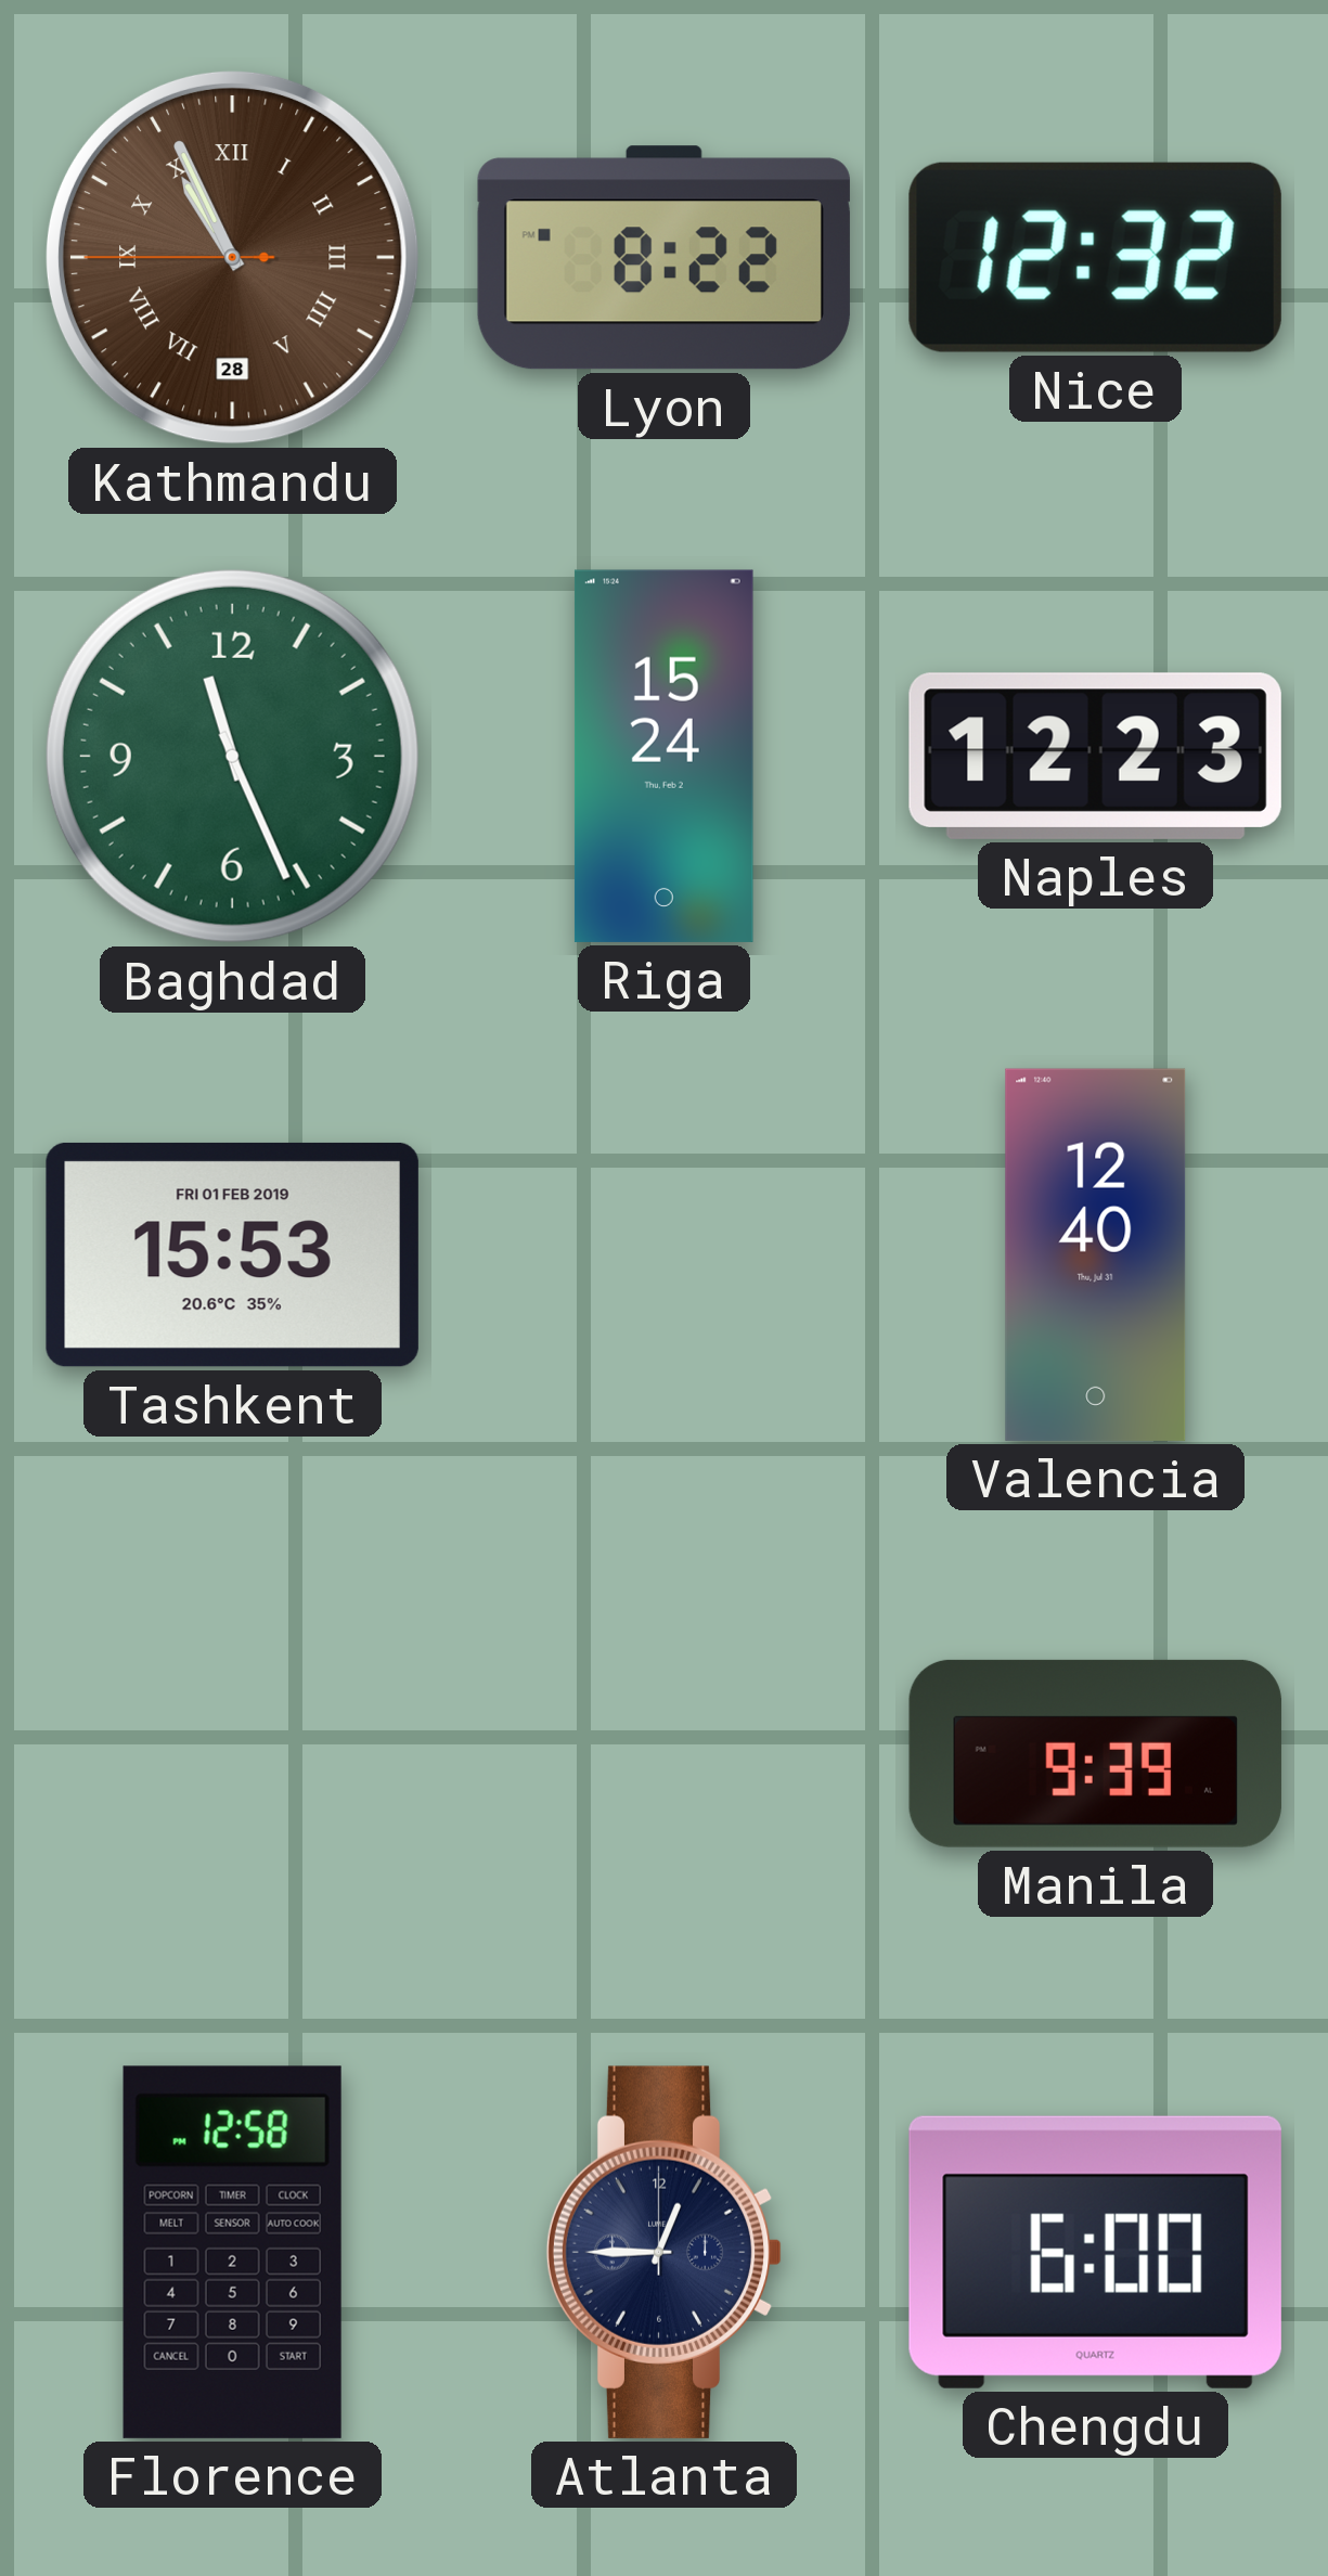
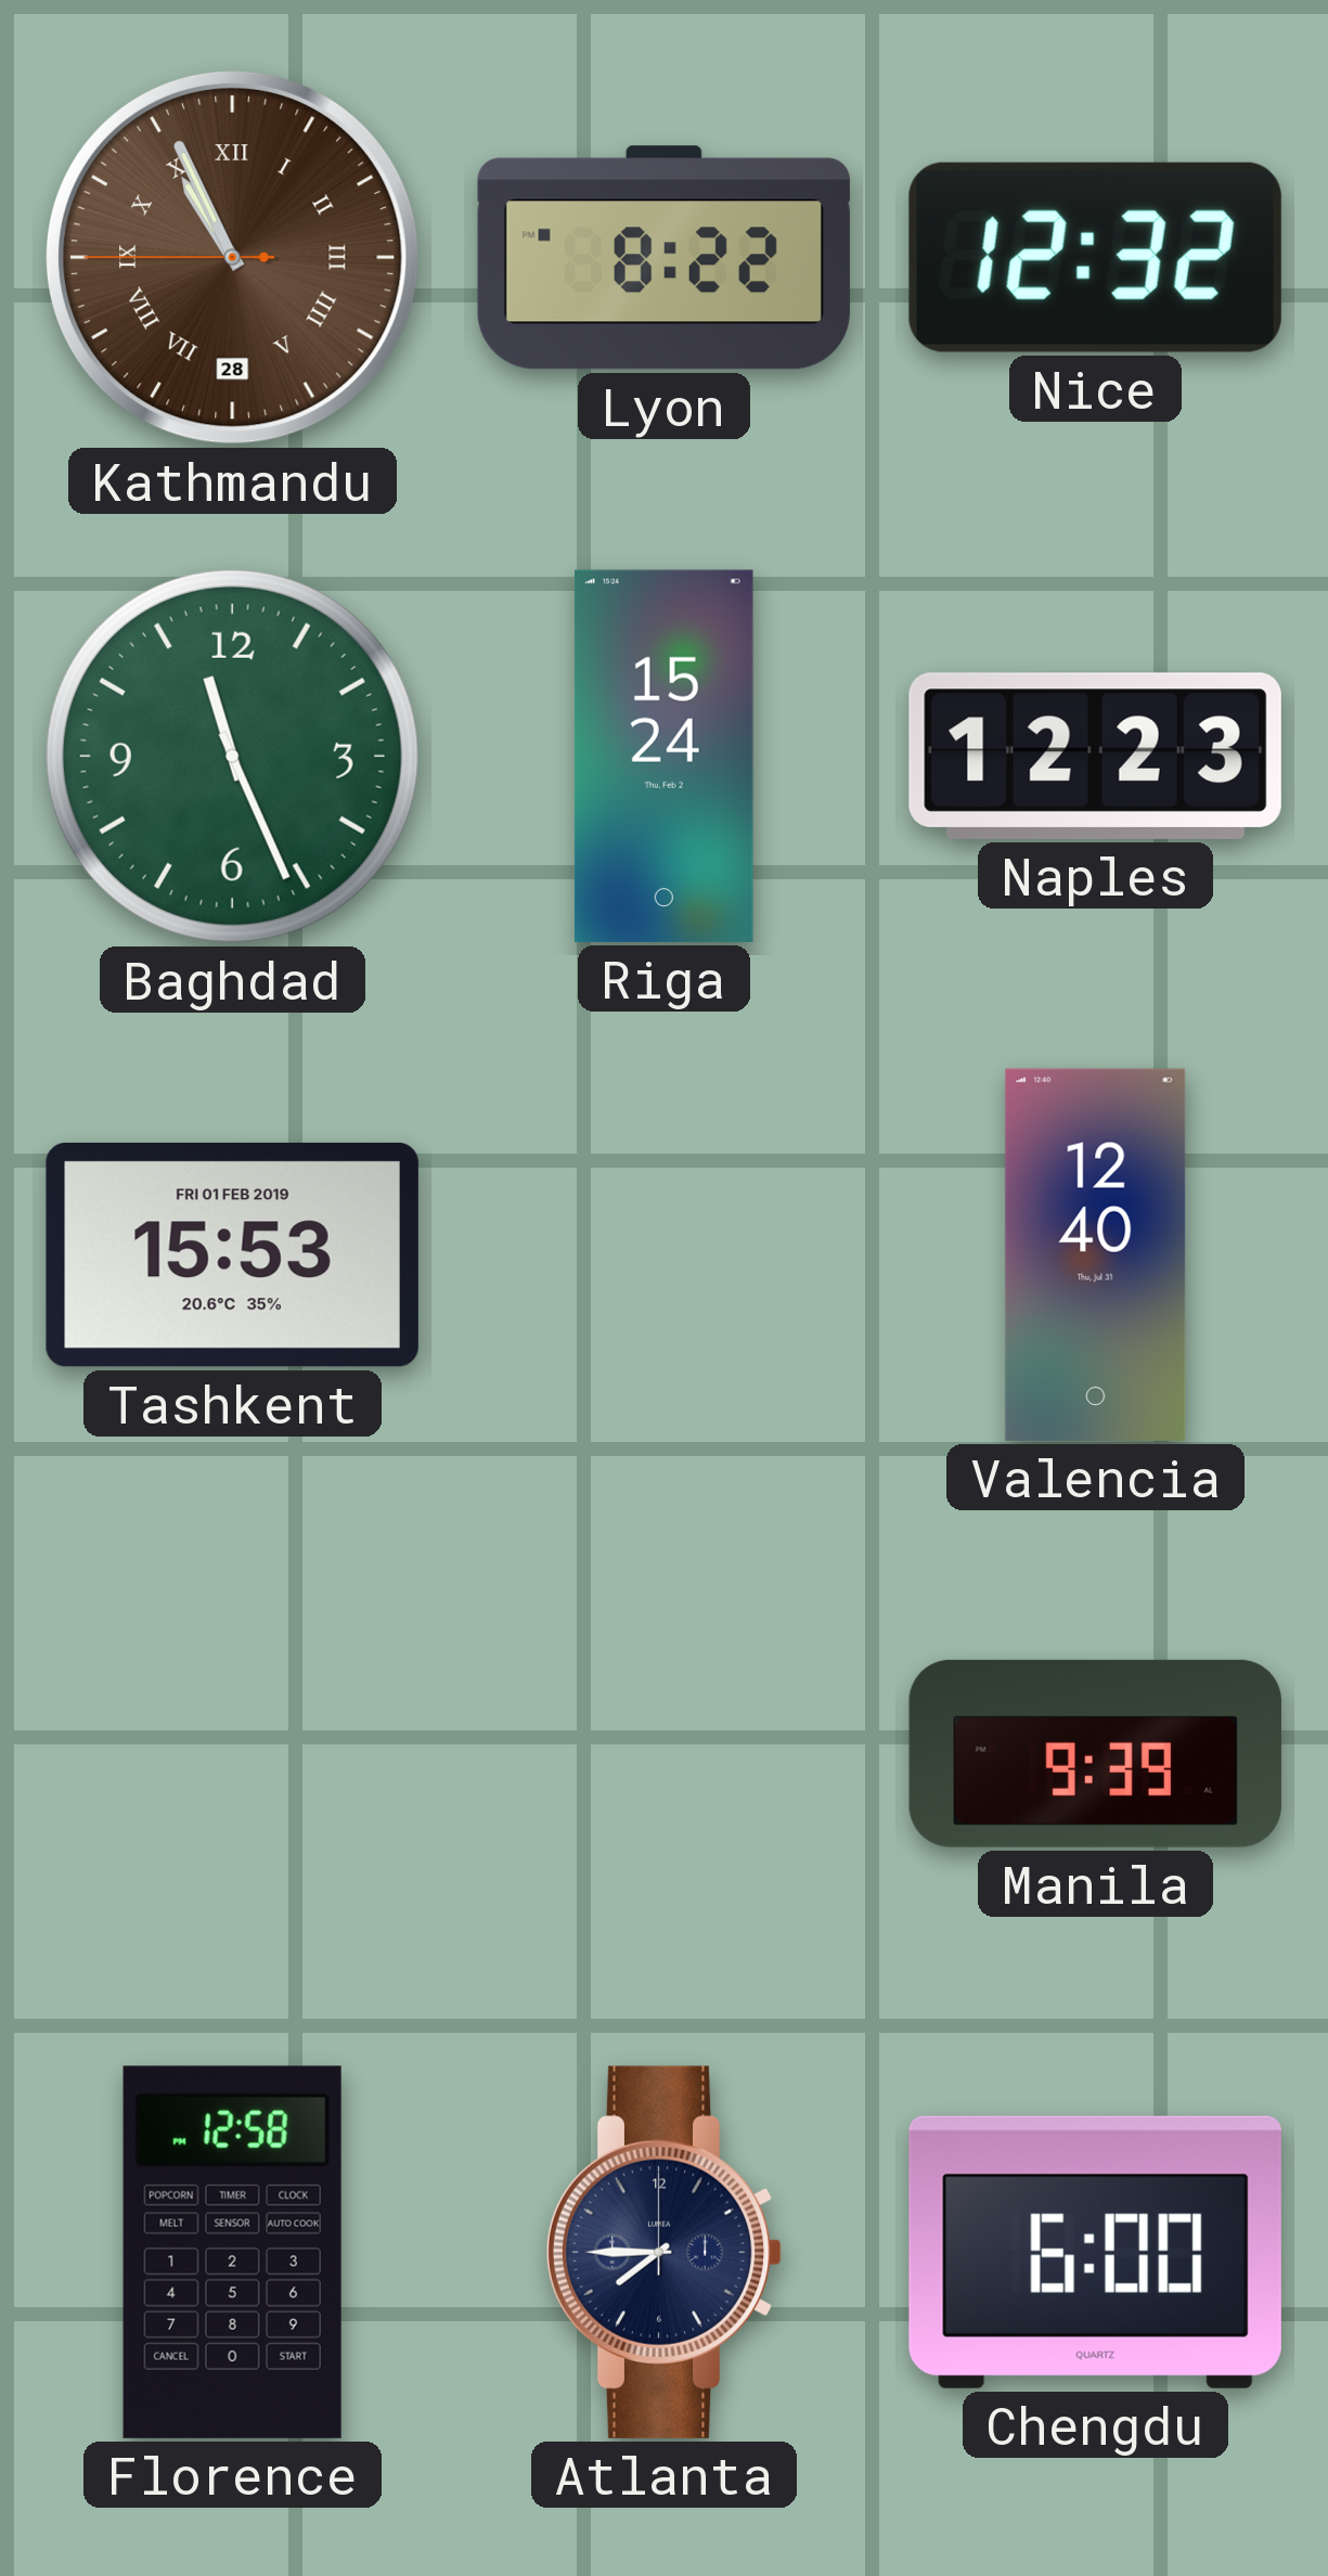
Atlanta: 12:45 -> 7:45 (665, 2252)
